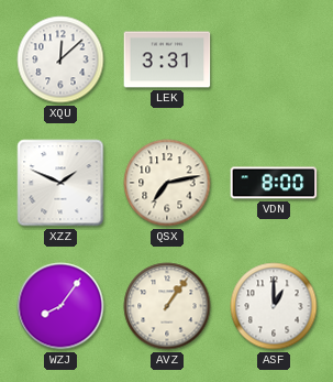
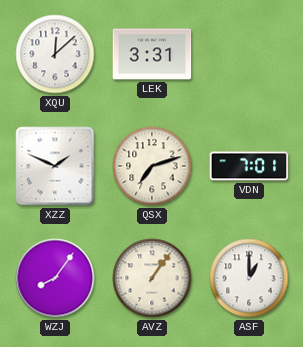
QSX: 7:13 -> 7:12 (152, 166)
VDN: 8:00 -> 7:01 (249, 166)
